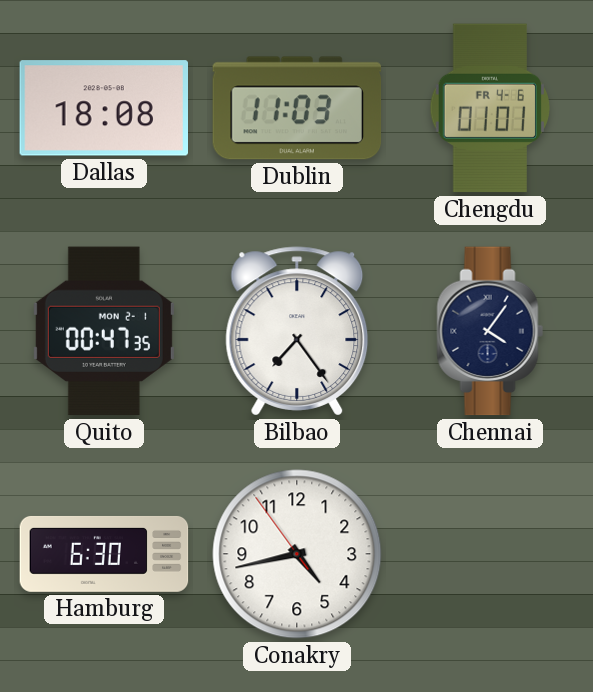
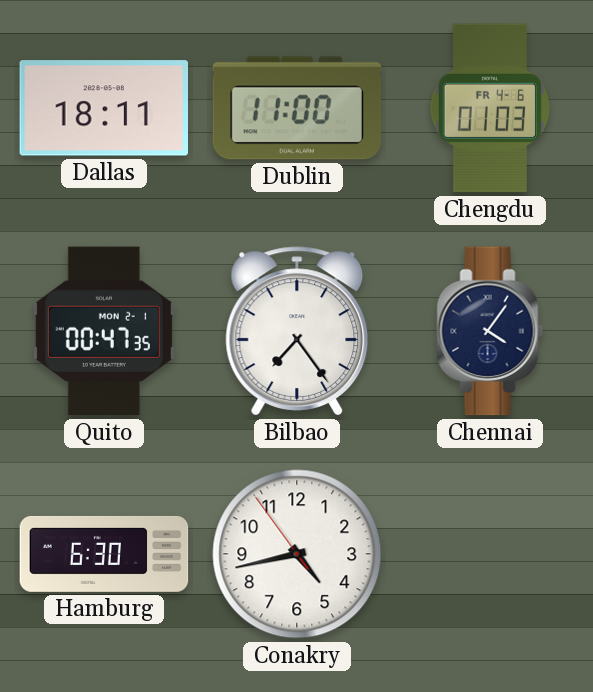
Dallas: 18:08 -> 18:11 (103, 108)
Dublin: 11:03 -> 11:00 (297, 108)
Chengdu: 01:01 -> 01:03 (490, 108)
